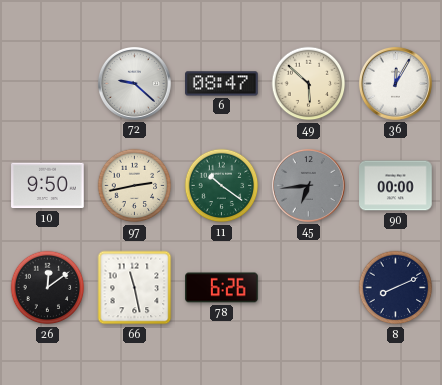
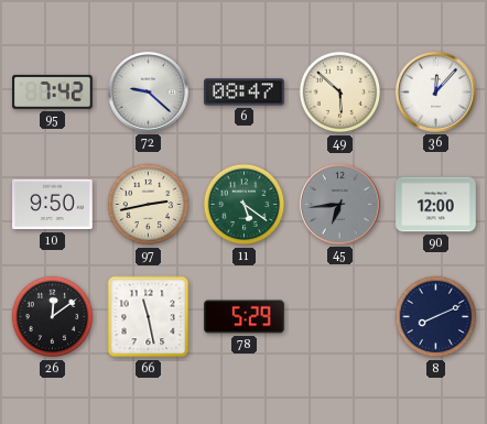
95: none -> 7:42 (53, 91)
36: 12:05 -> 12:07 (435, 91)
11: 10:21 -> 5:21 (245, 205)
90: 00:00 -> 12:00 (436, 205)
78: 6:26 -> 5:29 (245, 317)
